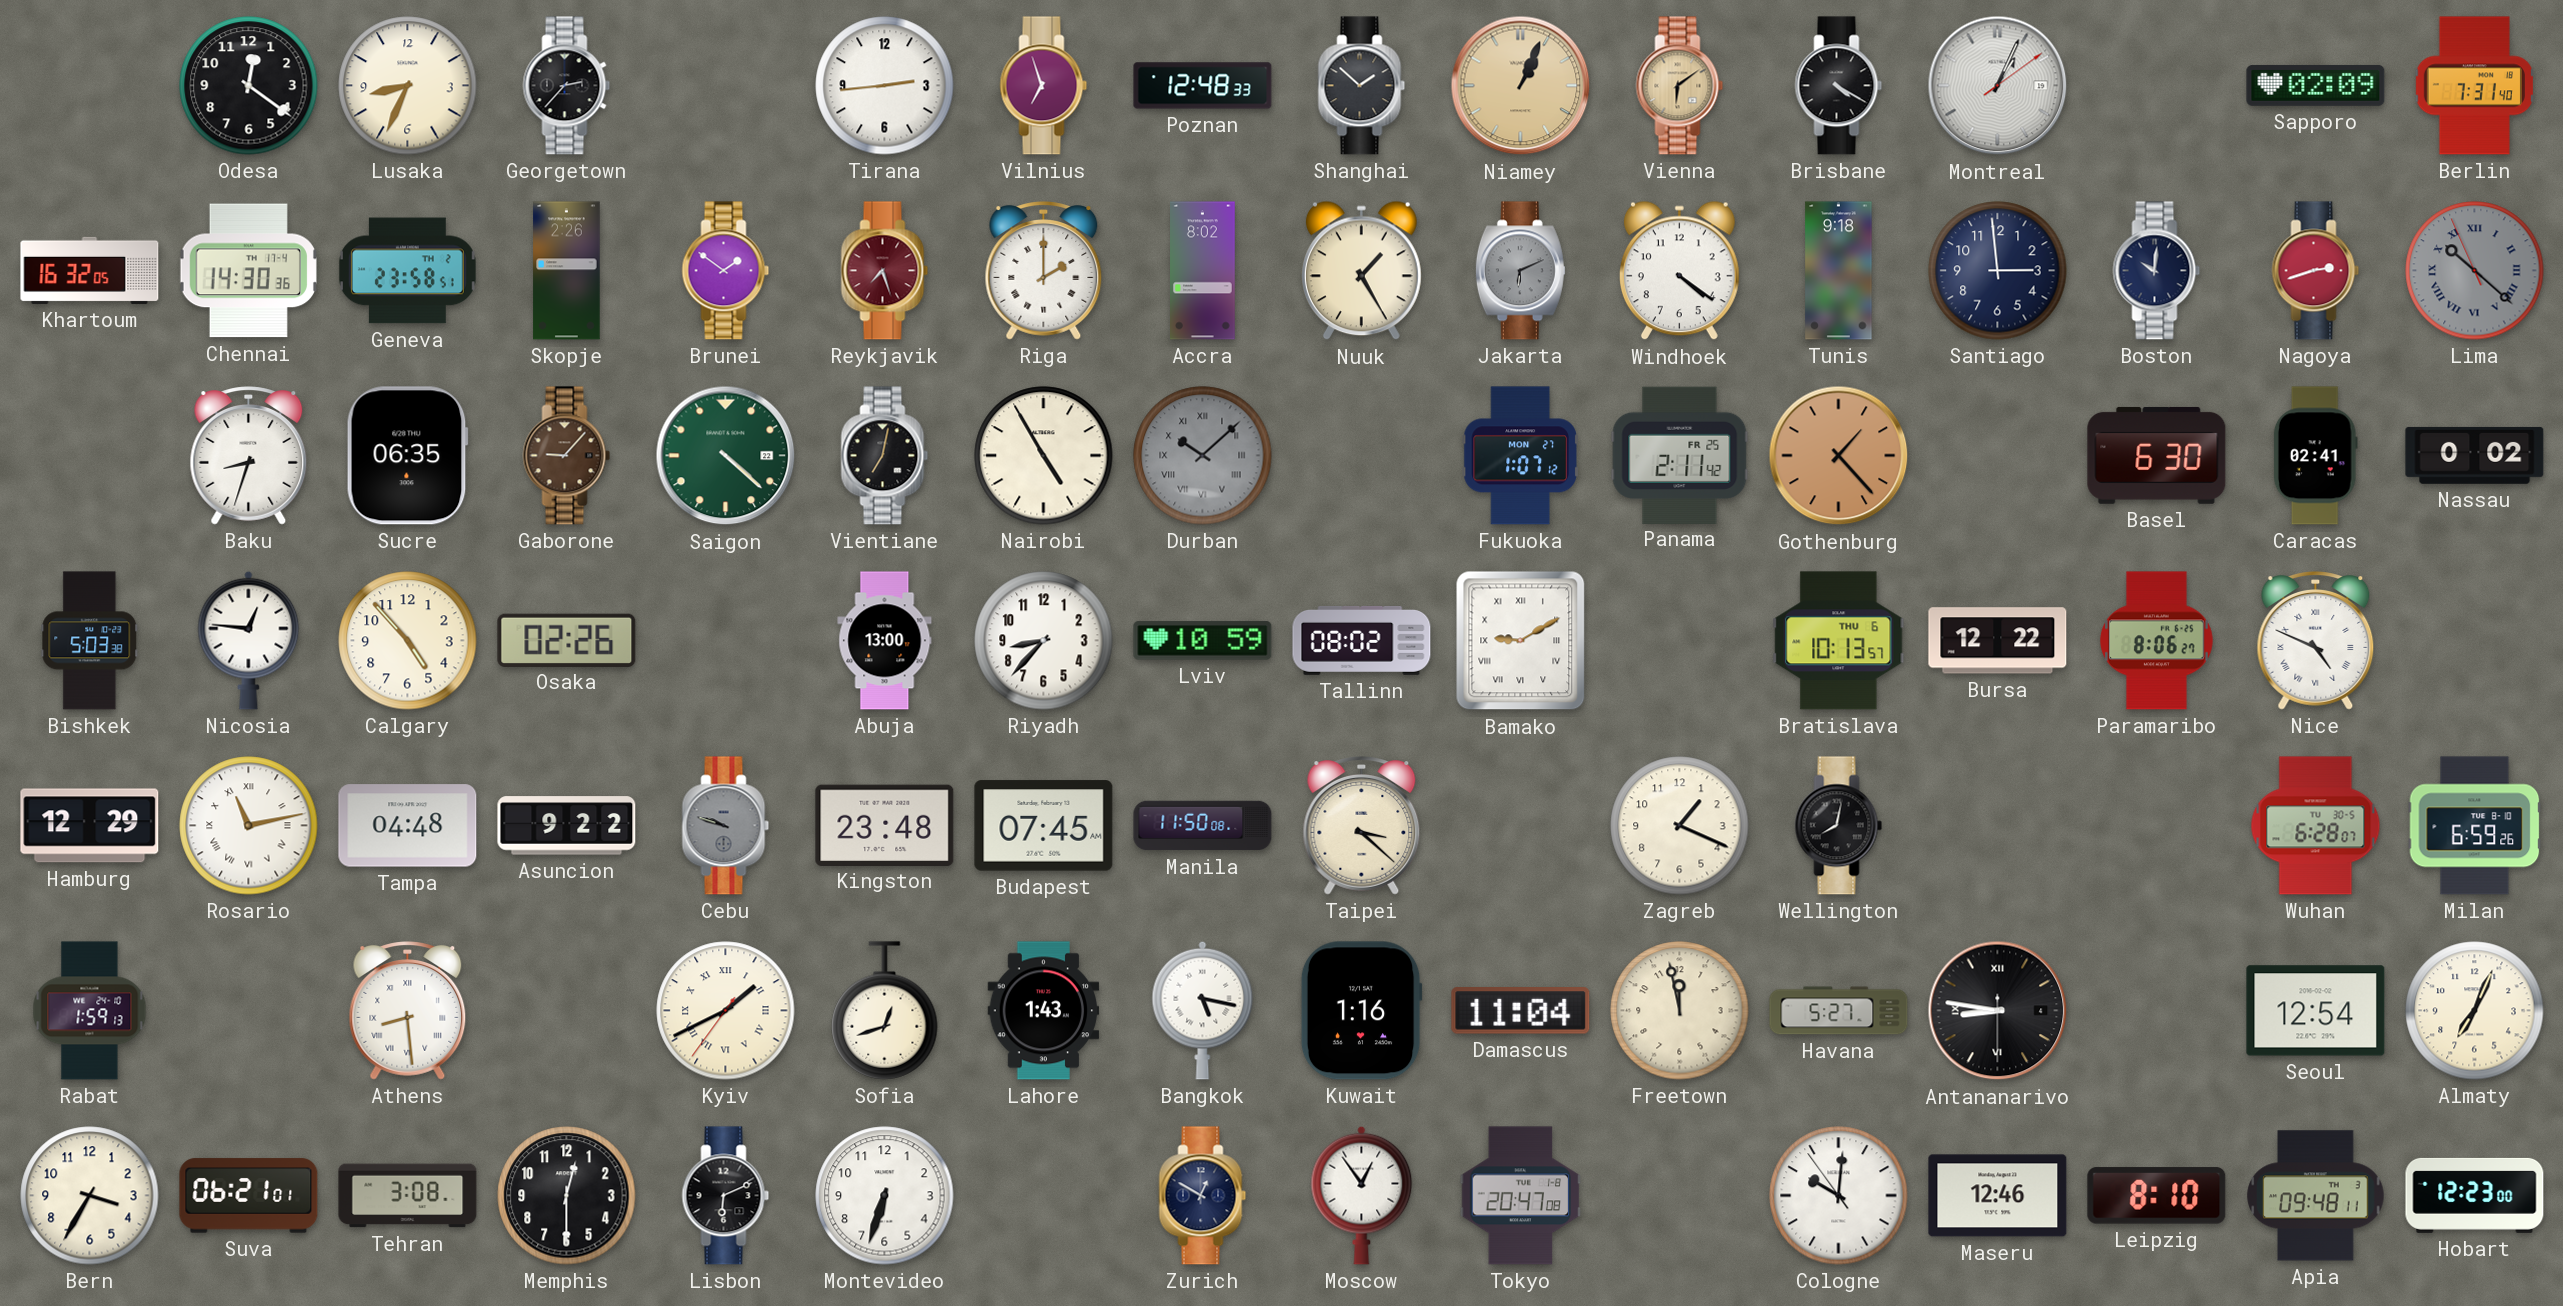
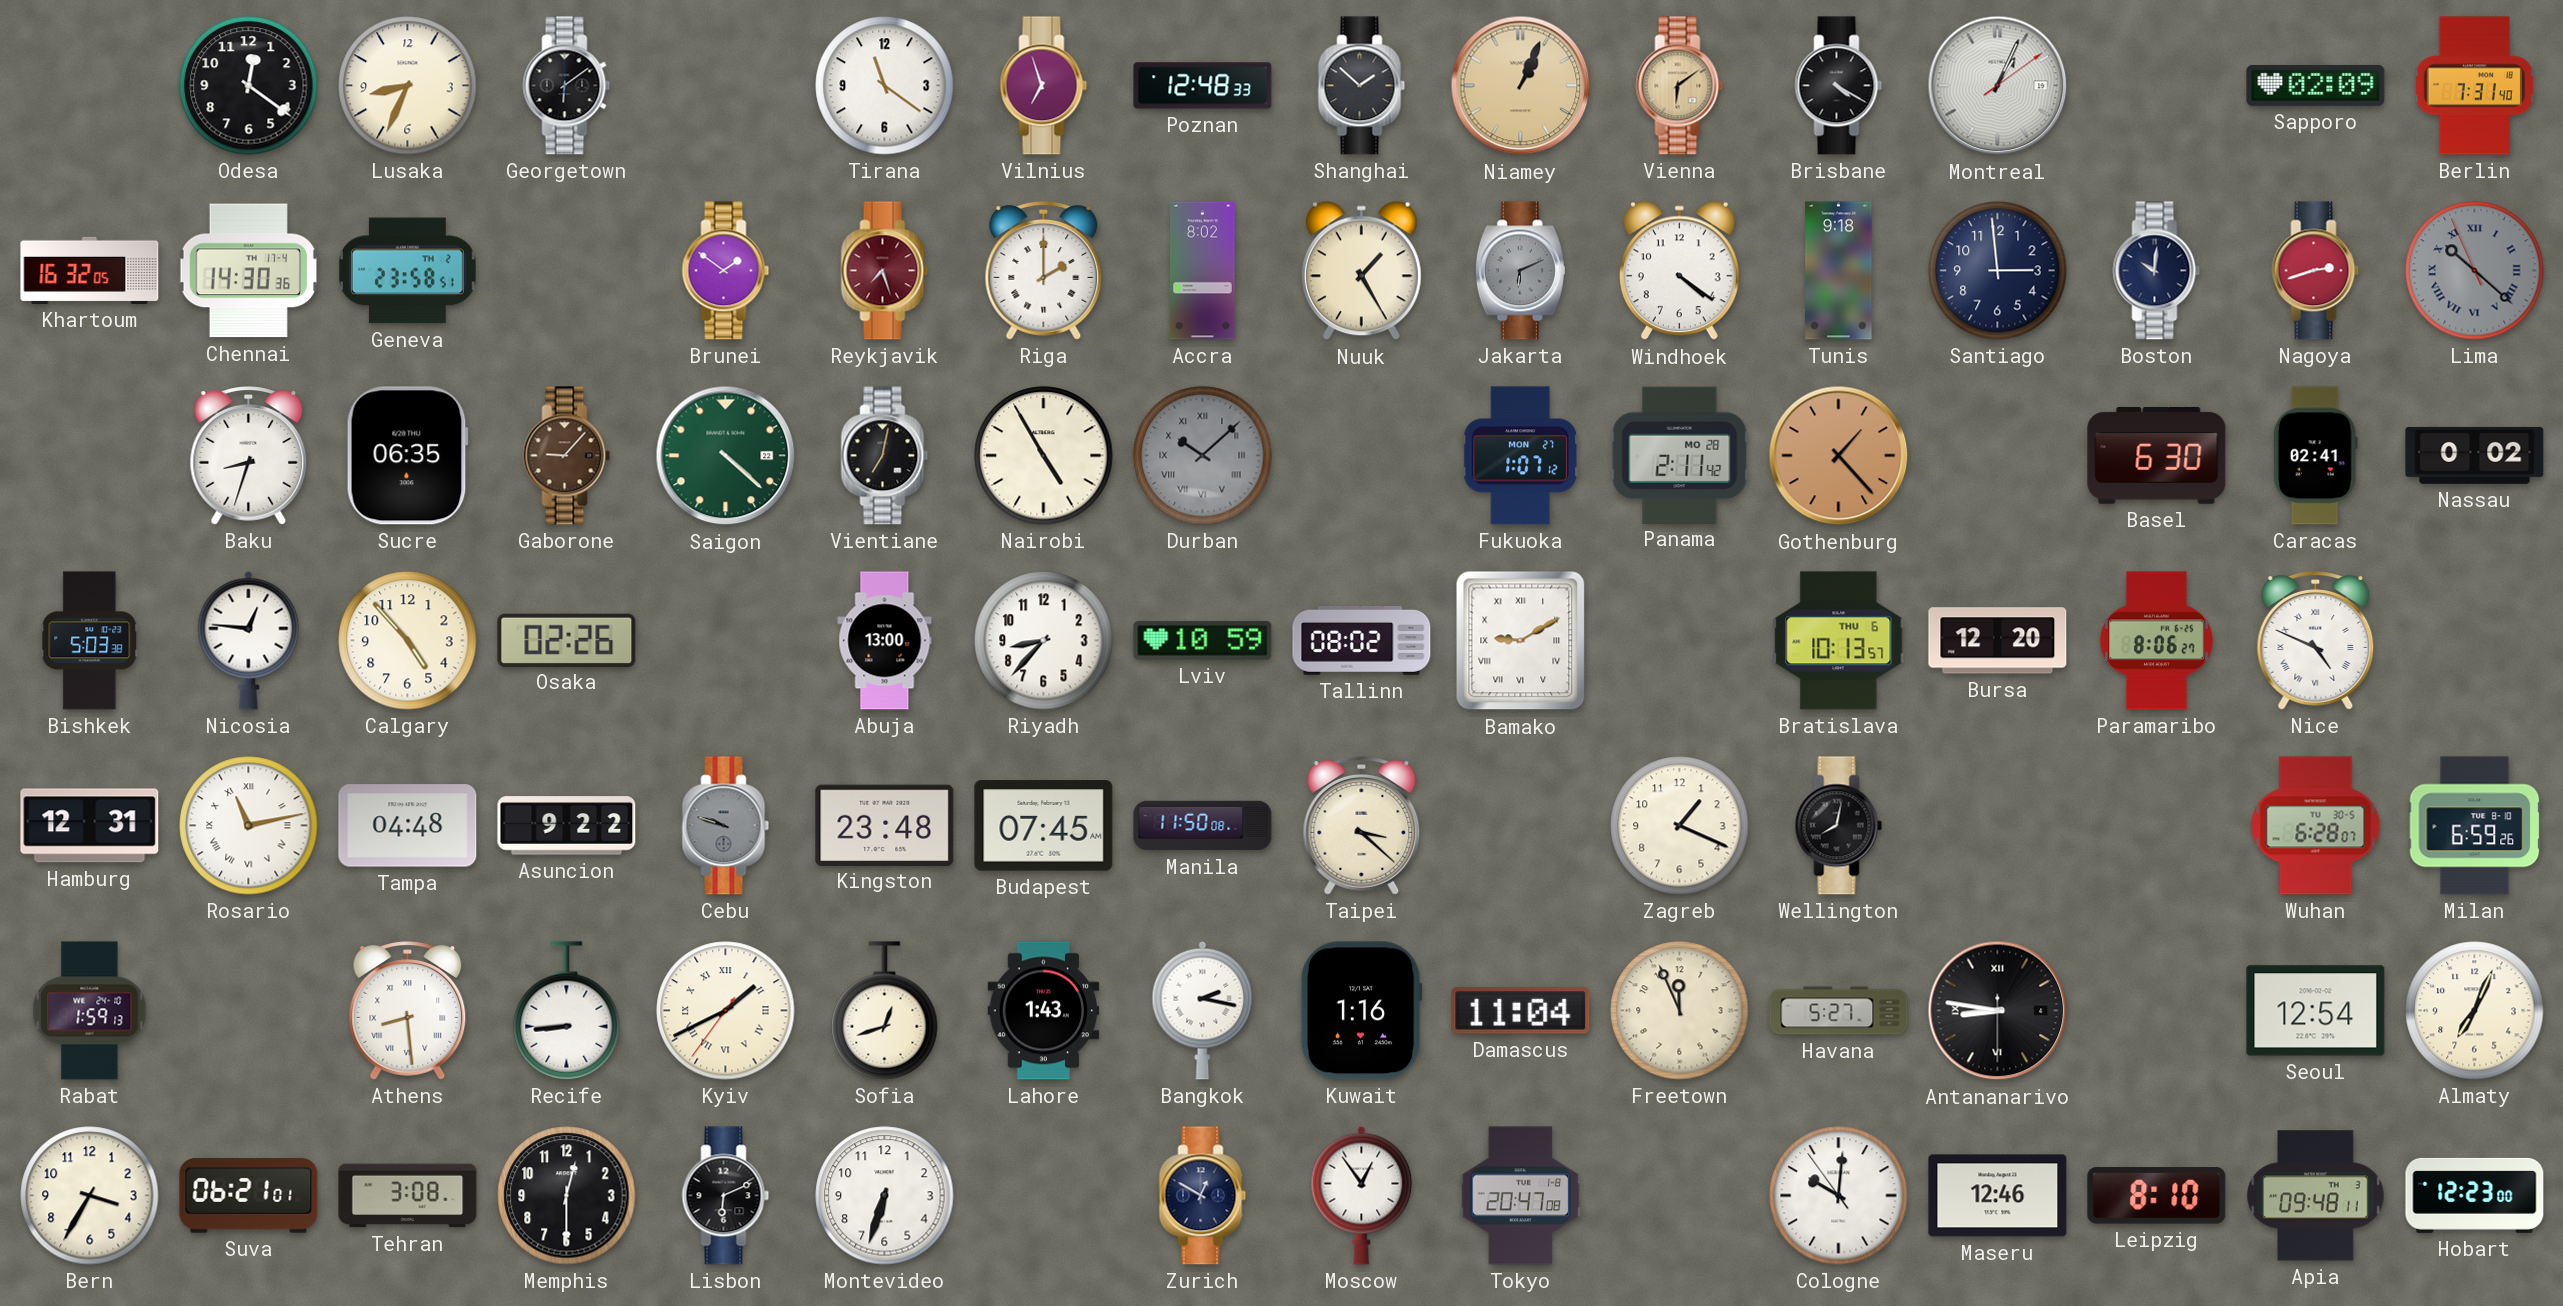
Georgetown: 2:37 -> 6:09 (567, 86)
Tirana: 2:44 -> 11:21 (885, 86)
Skopje: 2:26 -> none (567, 271)
Panama date: FR 25 -> MO 28 (1680, 455)
Bursa: 12:22 -> 12:20 (1998, 641)
Hamburg: 12:29 -> 12:31 (90, 826)
Recife: none -> 8:44 (567, 1011)
Bangkok: 5:17 -> 2:17 (1203, 1010)
Freetown: 11:58 -> 11:56 (1680, 1011)
